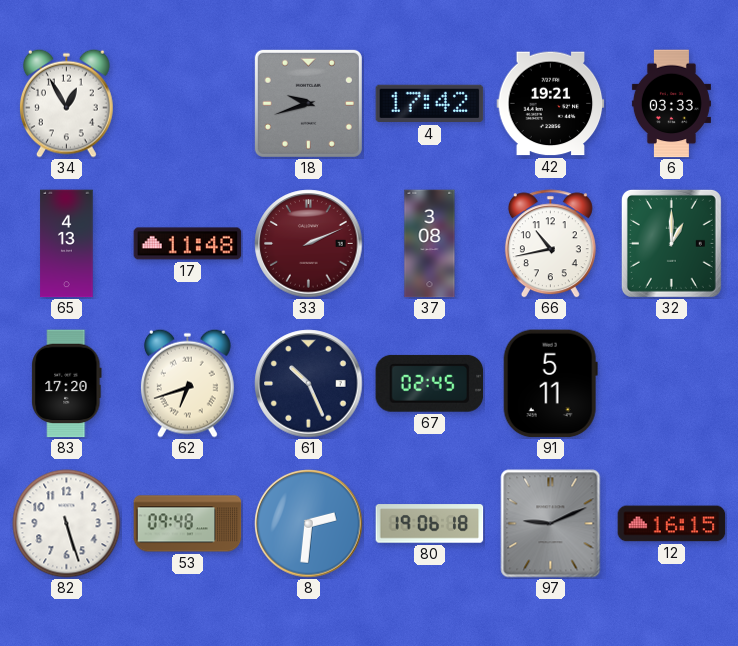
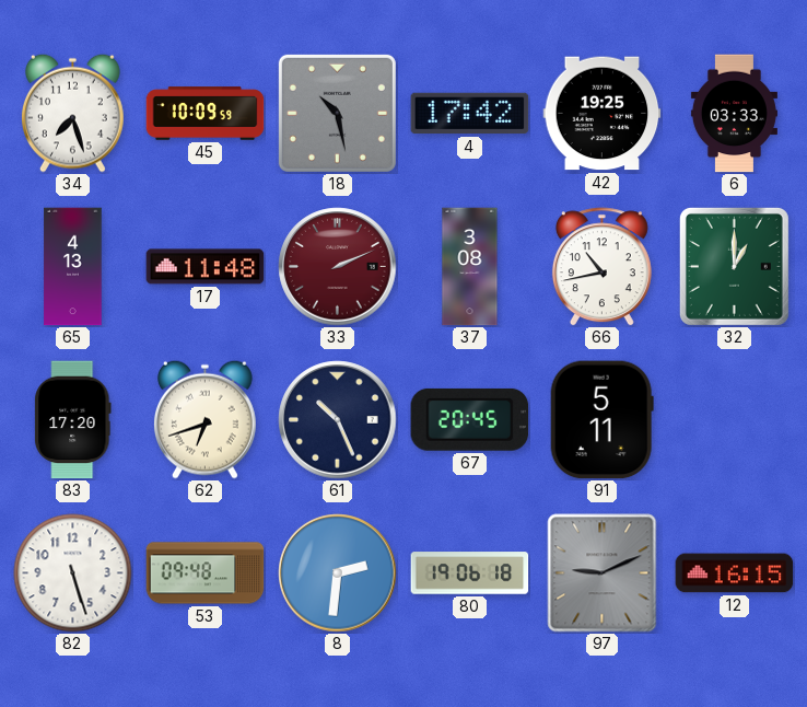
34: 12:55 -> 7:27 (72, 113)
45: none -> 10:09 (206, 114)
18: 9:42 -> 10:28 (337, 113)
42: 19:21 -> 19:25 (603, 114)
67: 02:45 -> 20:45 (470, 419)
